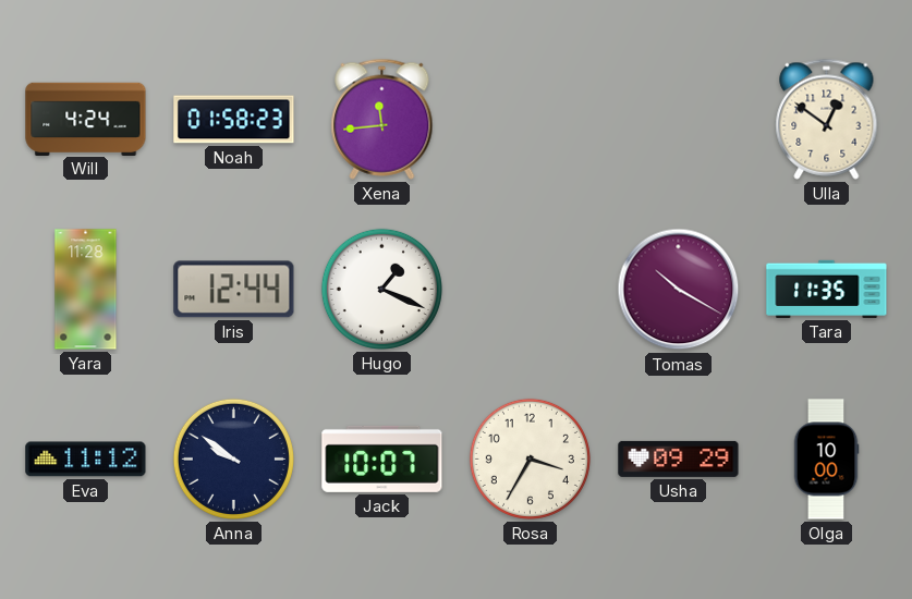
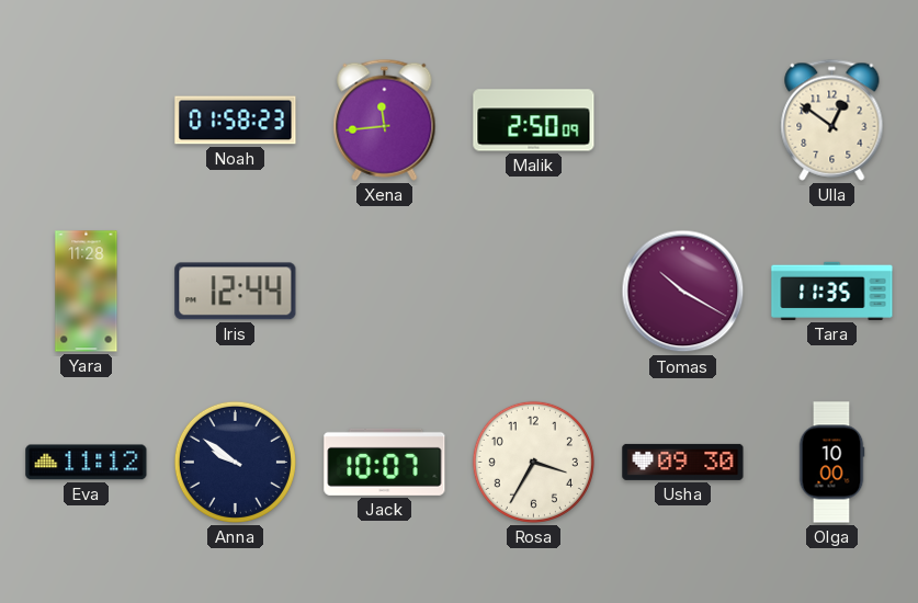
Will: 4:24 -> none (86, 119)
Malik: none -> 2:50 (534, 121)
Hugo: 1:19 -> none (381, 289)
Usha: 09:29 -> 09:30 (683, 462)
